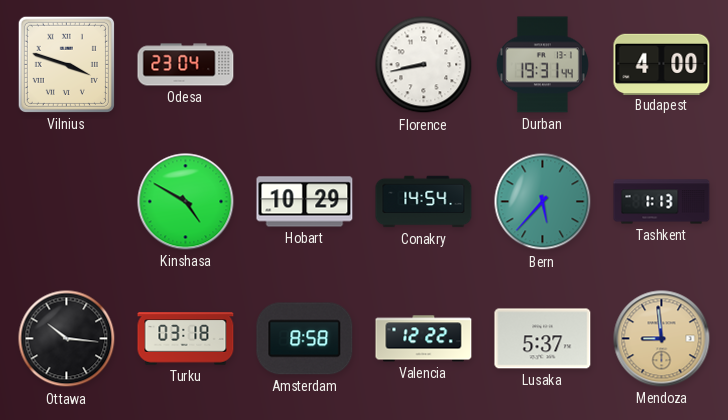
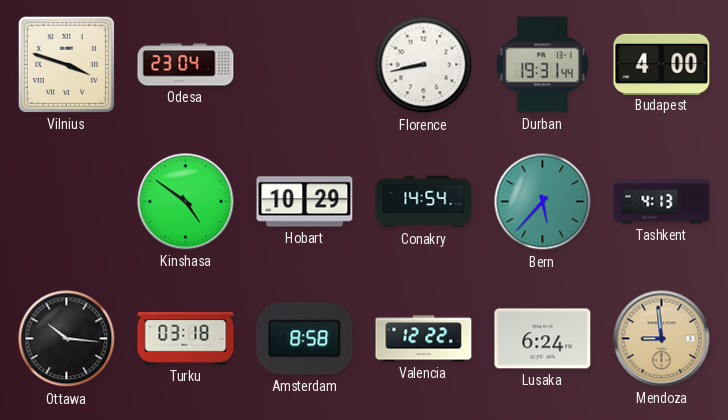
Kinshasa: 4:50 -> 4:51 (186, 202)
Tashkent: 1:13 -> 4:13 (662, 202)
Lusaka: 5:37 -> 6:24 (543, 339)
